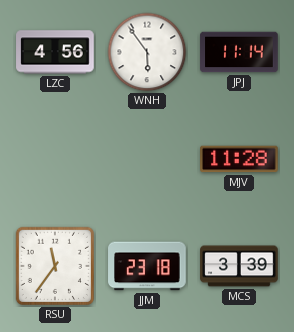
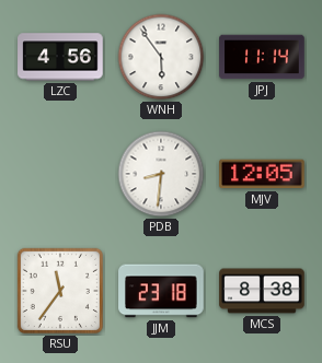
PDB: none -> 8:31 (161, 174)
MJV: 11:28 -> 12:05 (262, 174)
MCS: 3:39 -> 8:38 (262, 291)
